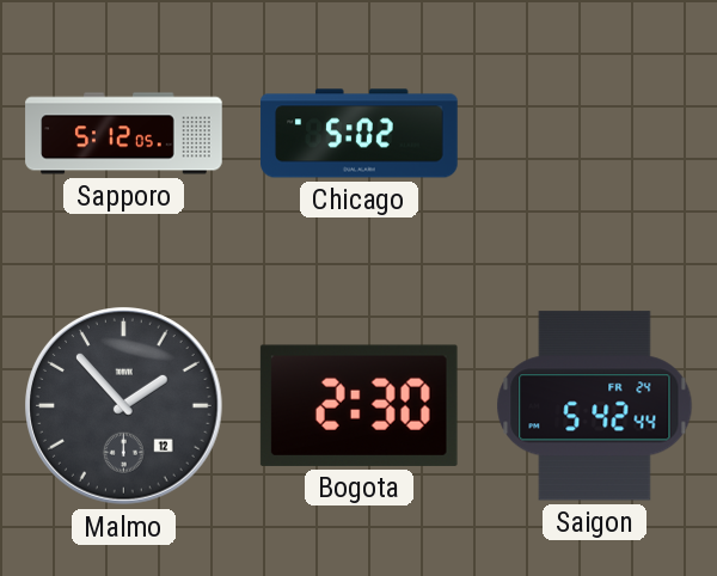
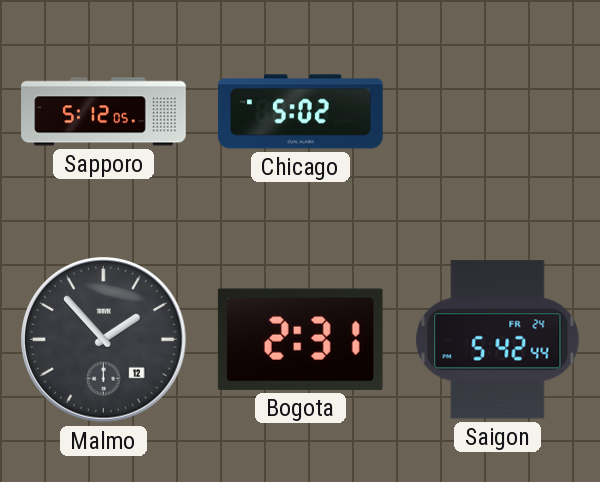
Bogota: 2:30 -> 2:31 (300, 339)
